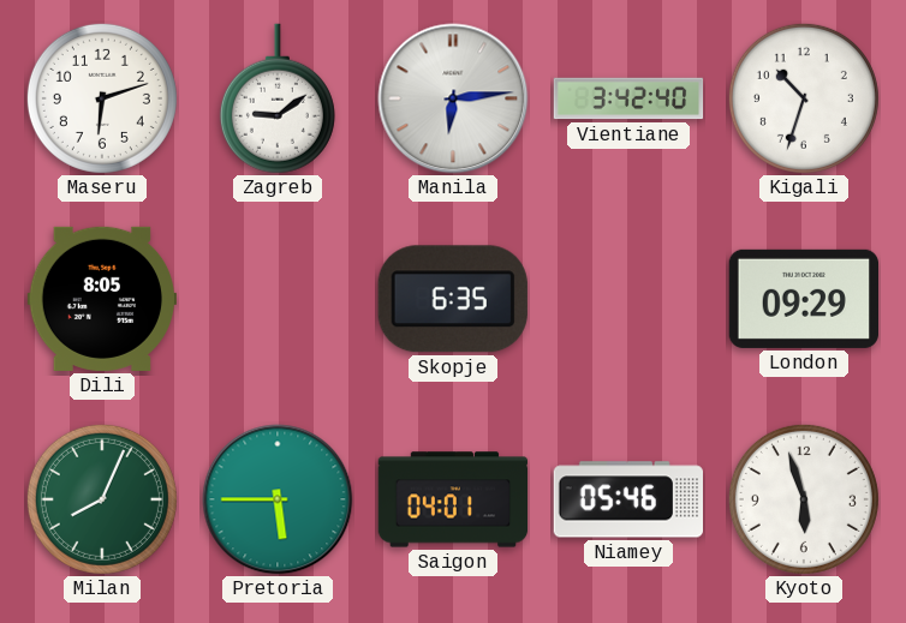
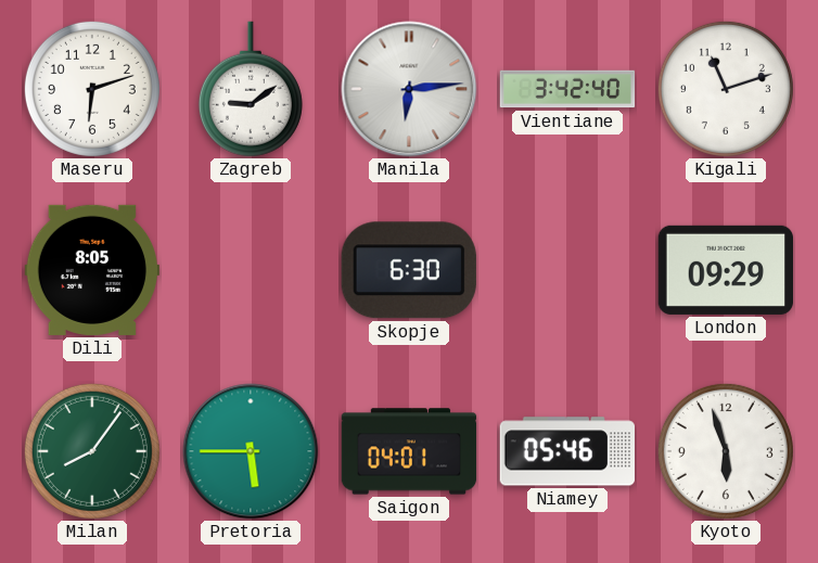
Kigali: 10:33 -> 11:12 (726, 89)
Skopje: 6:35 -> 6:30 (409, 270)
Milan: 8:04 -> 8:06 (92, 451)
